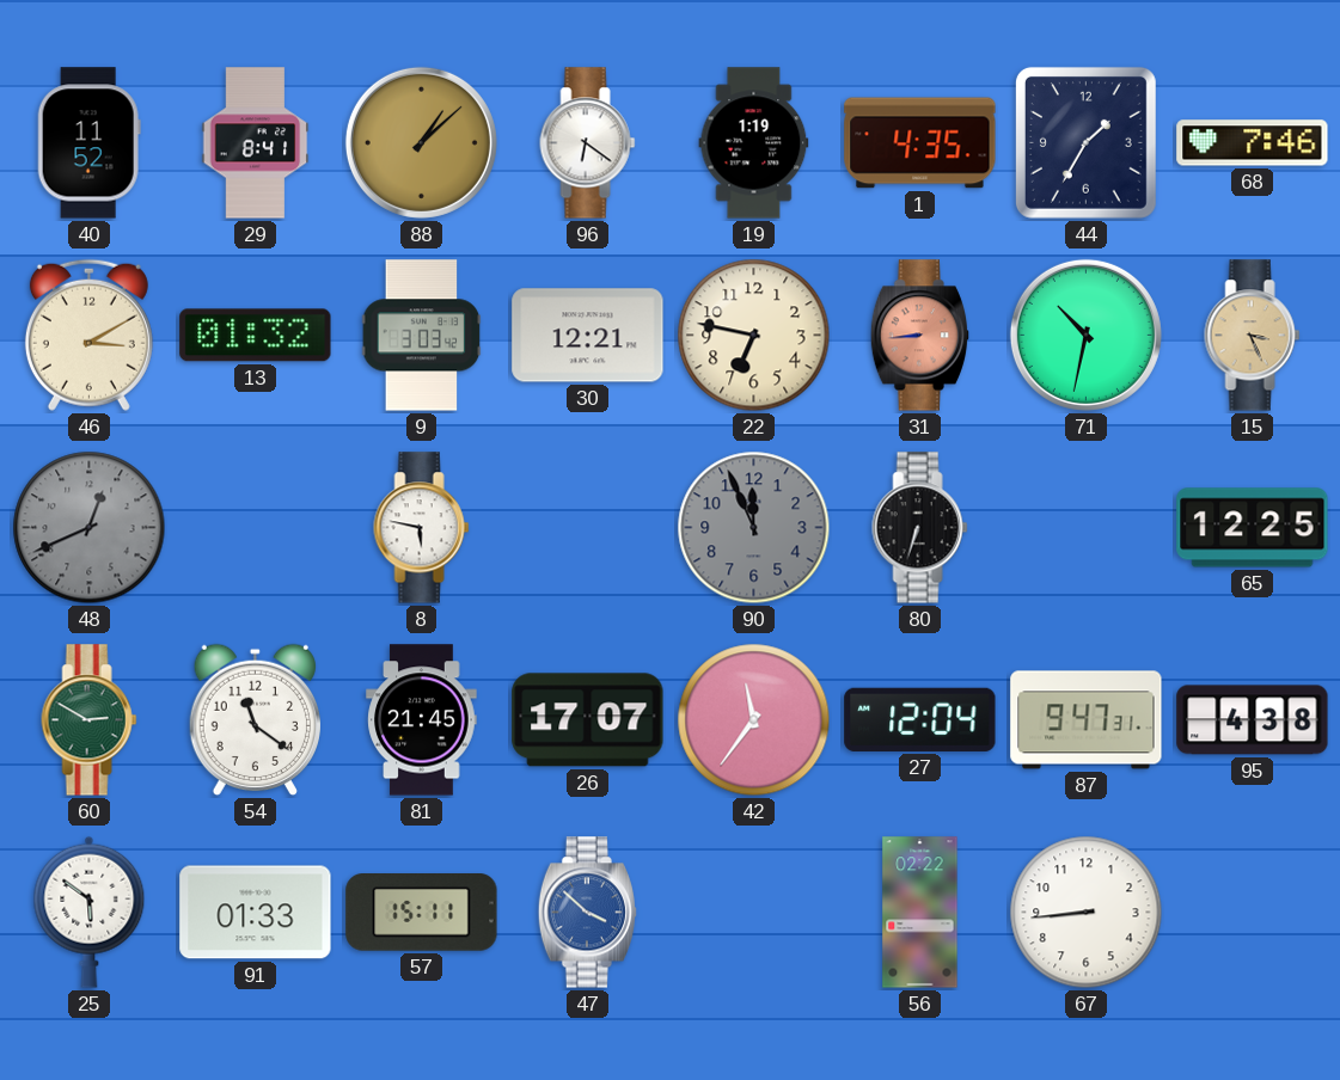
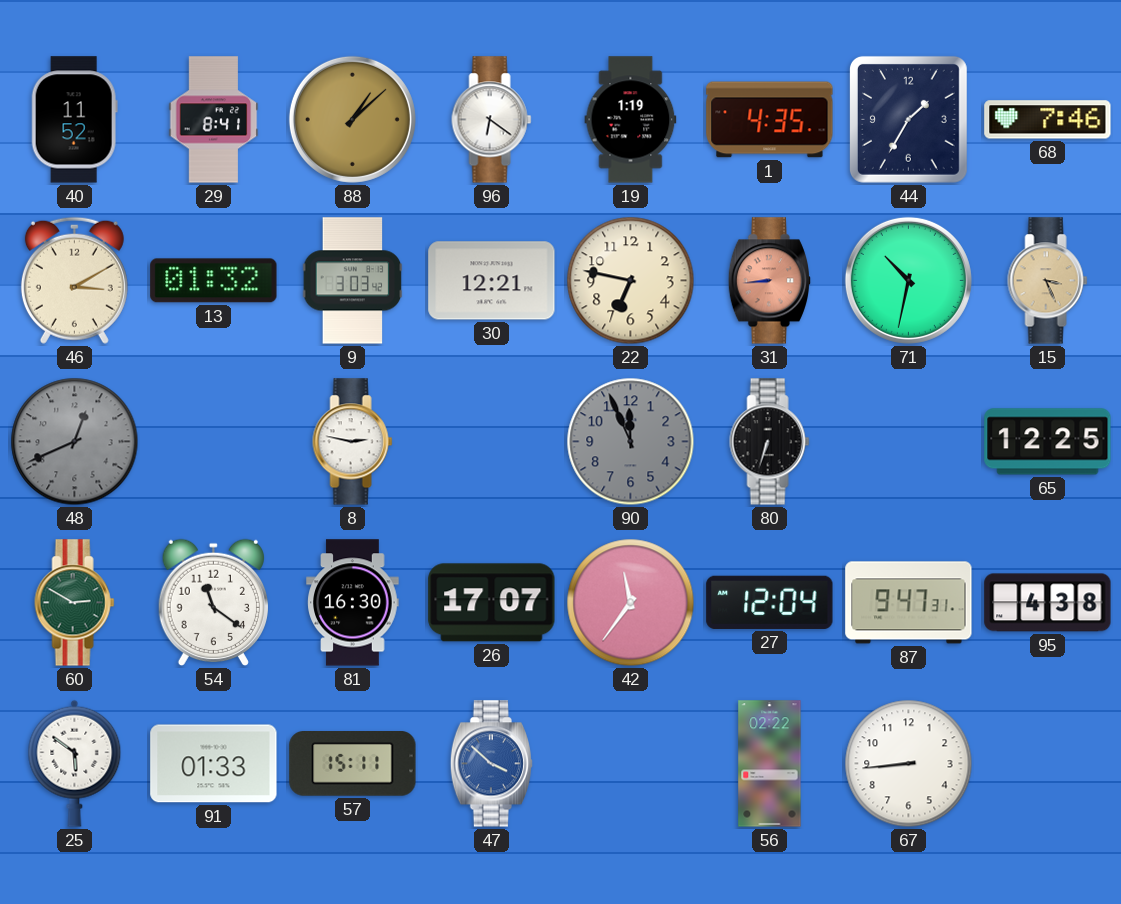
8: 5:47 -> 2:47 (353, 442)
81: 21:45 -> 16:30 (353, 603)
